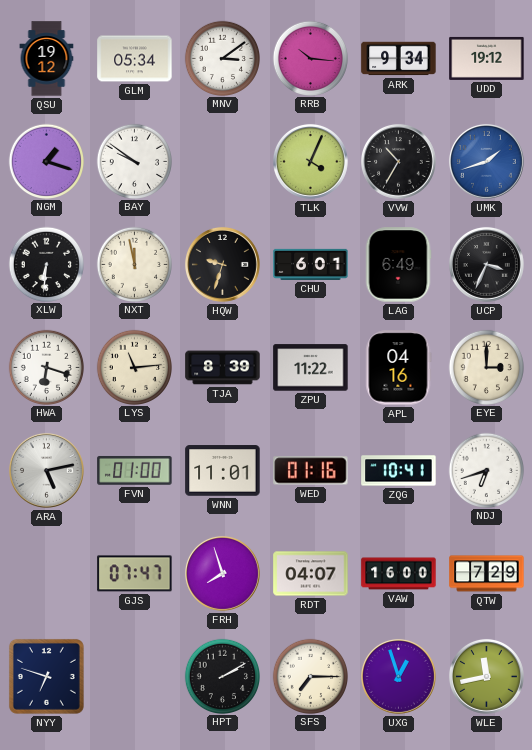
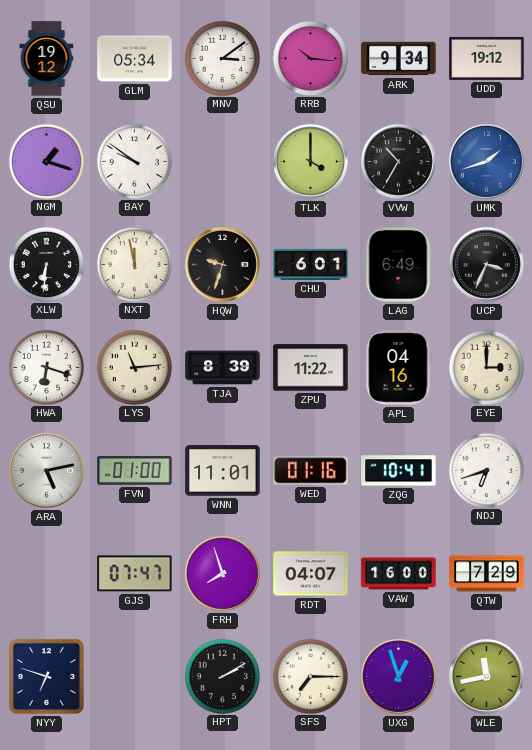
TLK: 4:04 -> 4:00 (311, 162)
